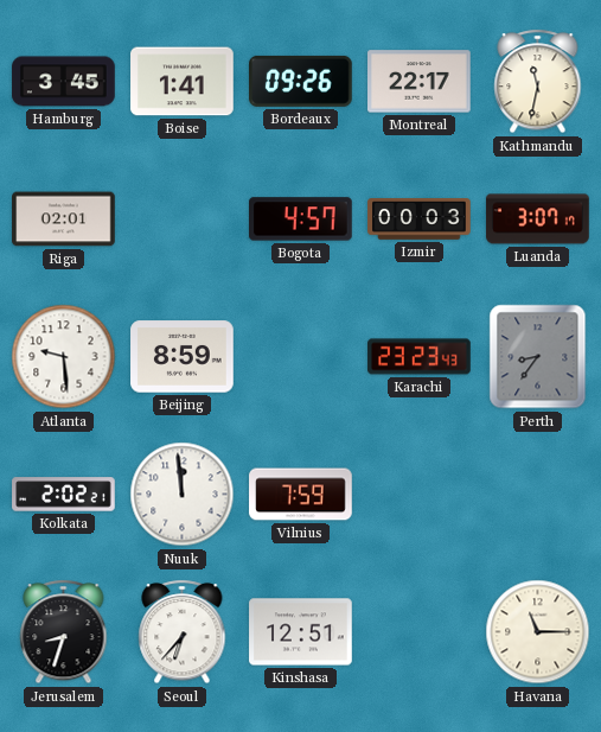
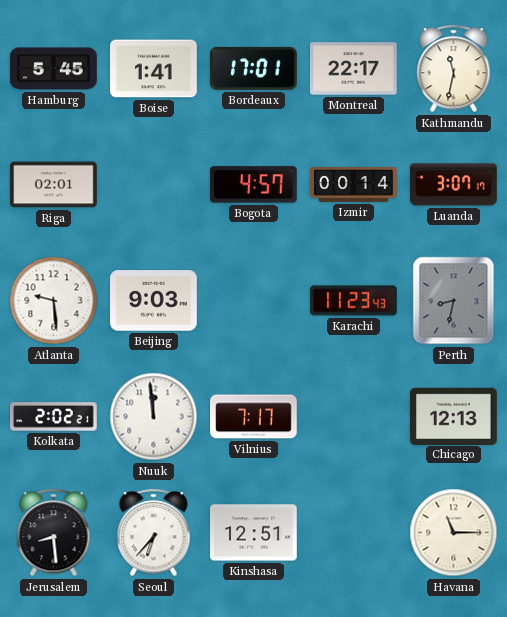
Hamburg: 3:45 -> 5:45 (54, 69)
Bordeaux: 09:26 -> 17:01 (254, 68)
Izmir: 00:03 -> 00:14 (354, 185)
Beijing: 8:59 -> 9:03 (154, 301)
Karachi: 23:23 -> 11:23 (354, 301)
Perth: 8:36 -> 8:32 (454, 301)
Vilnius: 7:59 -> 7:17 (254, 417)
Chicago: none -> 12:13 (454, 416)
Jerusalem: 8:33 -> 8:29 (54, 533)
